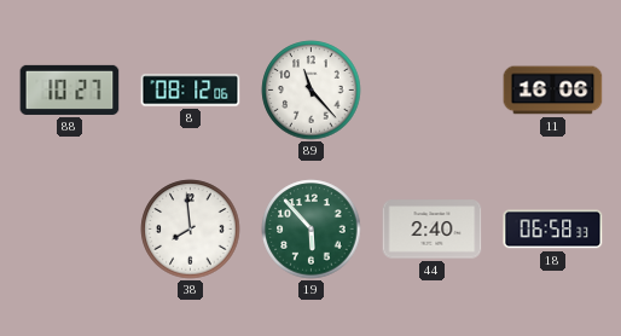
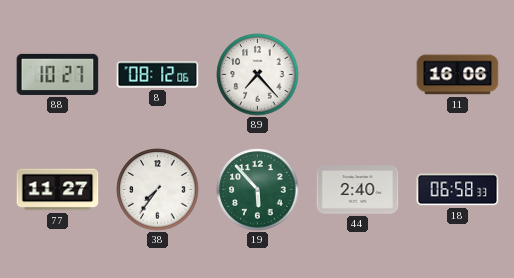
89: 11:23 -> 7:23 (258, 75)
77: none -> 11:27 (58, 190)
38: 7:59 -> 7:36 (158, 190)
